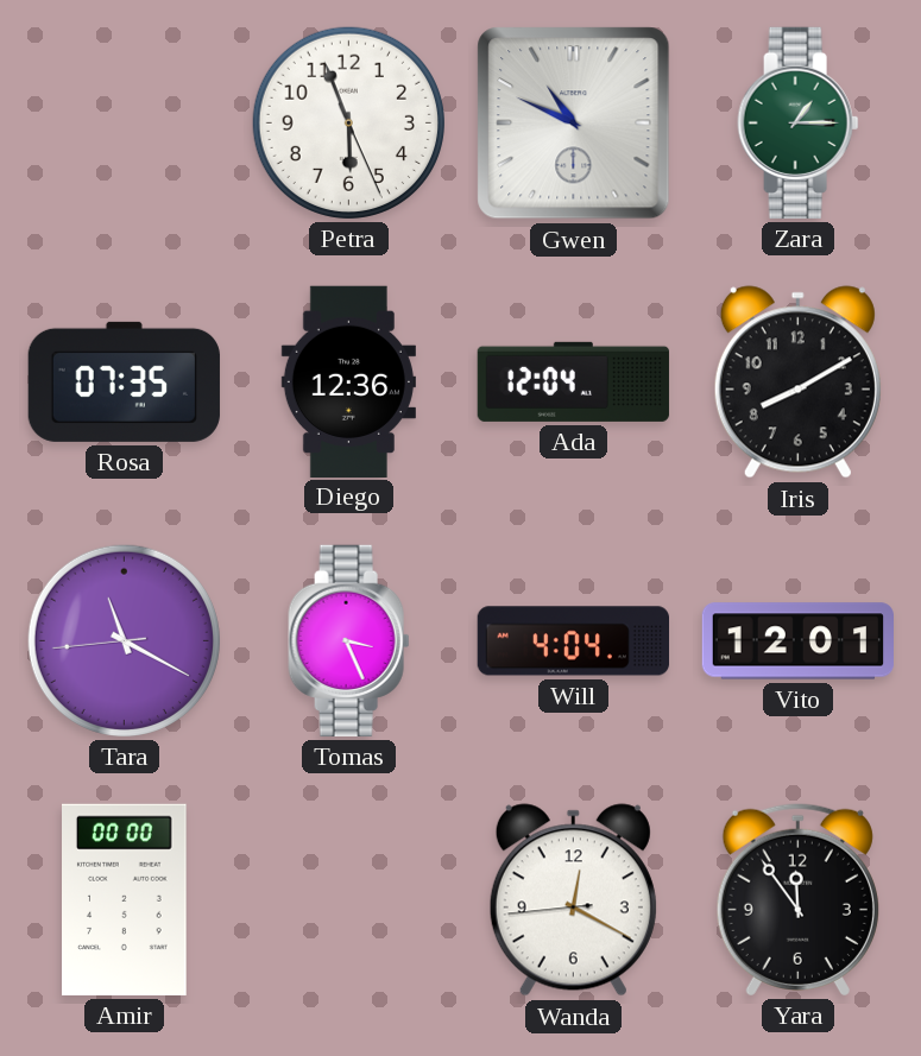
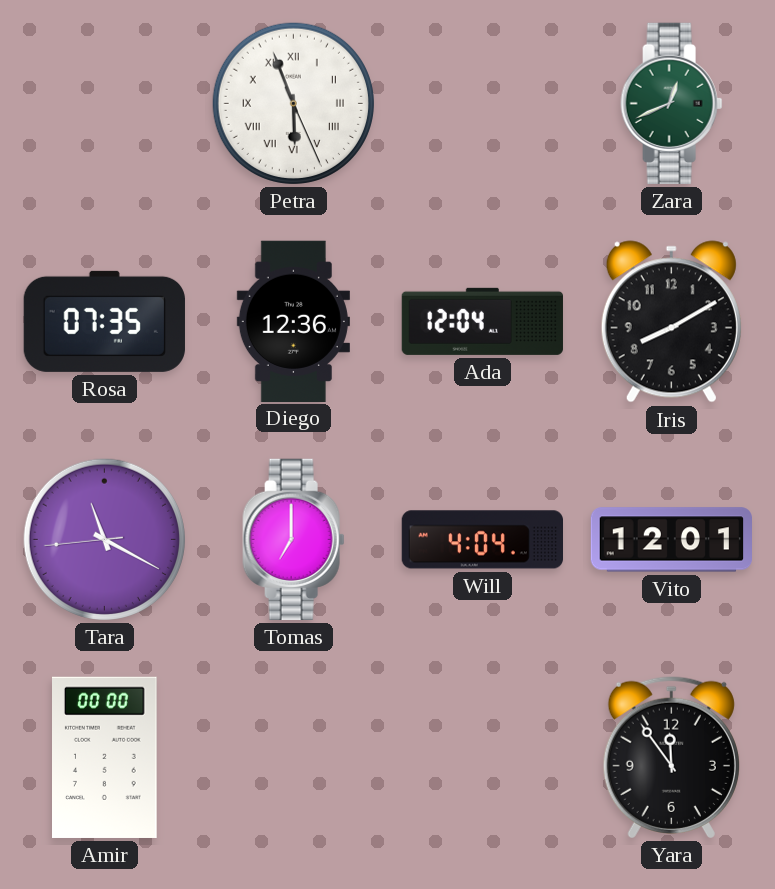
Petra numerals: Arabic -> Roman (293, 103)
Gwen: 10:49 -> none (574, 124)
Zara: 1:15 -> 12:41 (672, 103)
Tomas: 3:26 -> 7:00 (294, 539)
Wanda: 12:19 -> none (573, 900)
